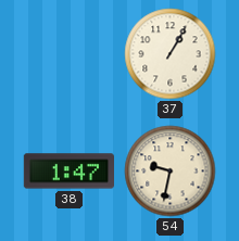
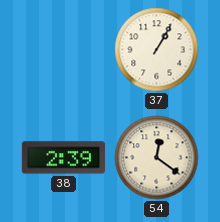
38: 1:47 -> 2:39 (63, 158)
54: 9:32 -> 12:21 (157, 158)
